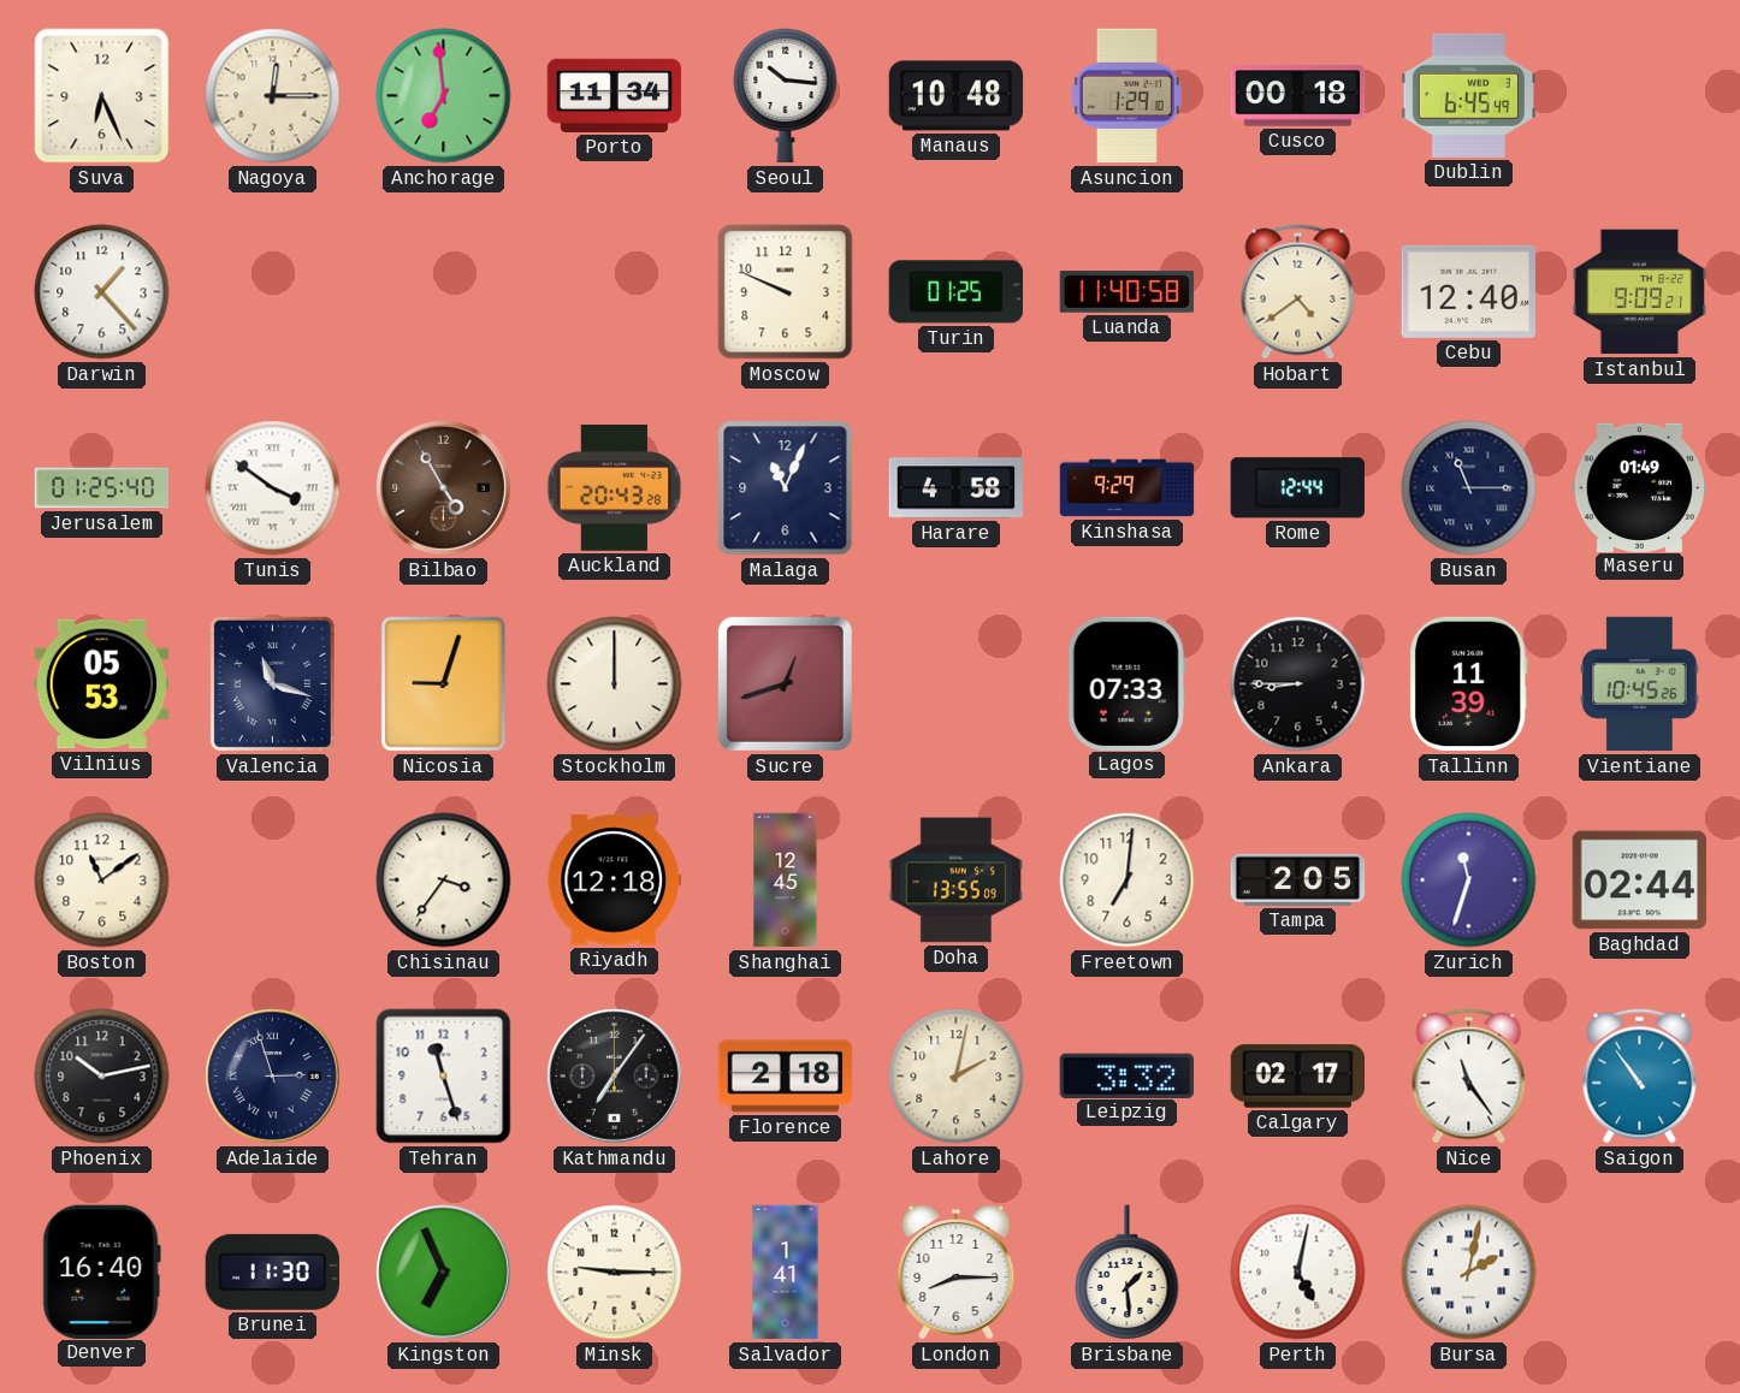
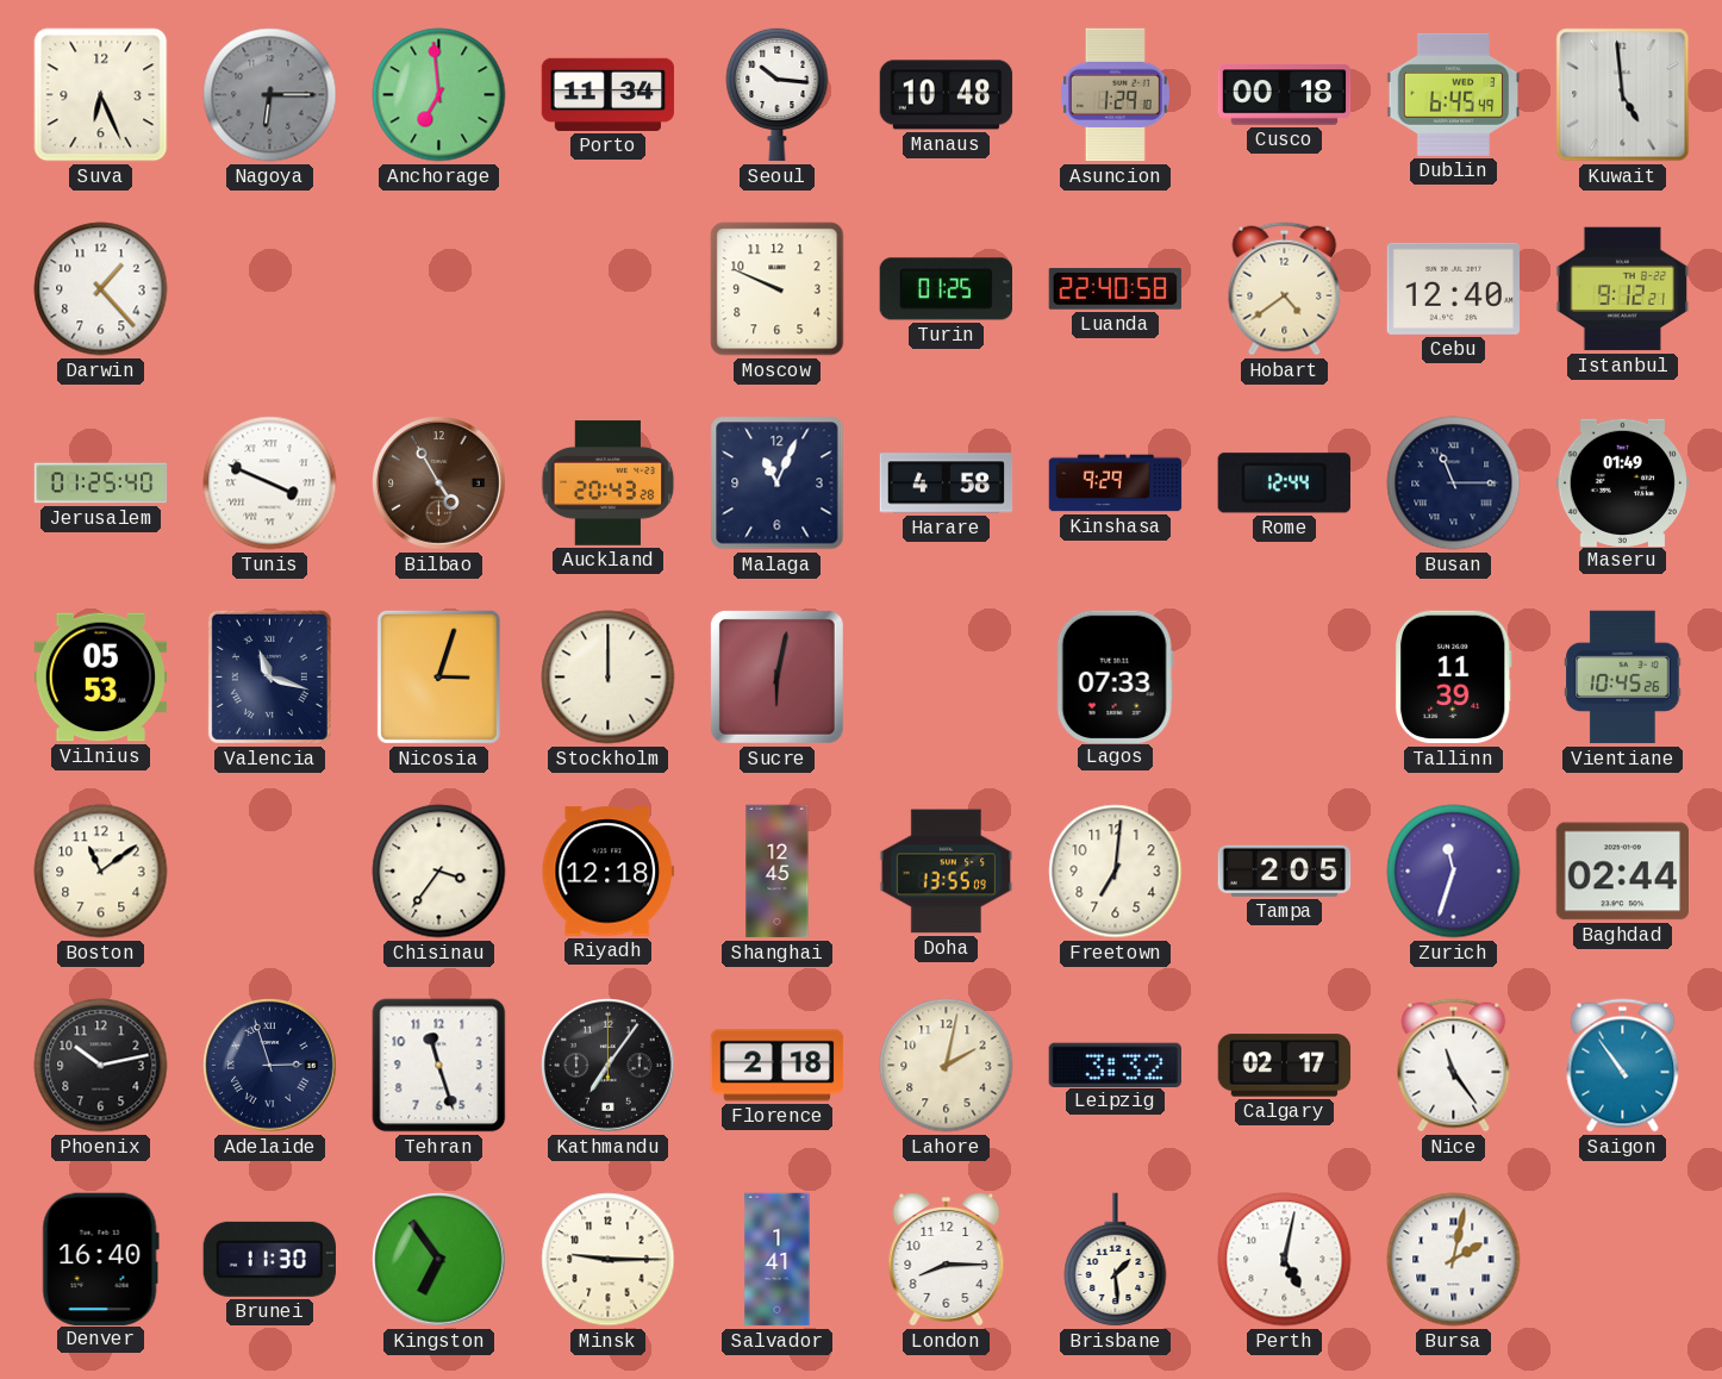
Nagoya: 12:15 -> 6:15 (270, 95)
Nagoya dial: cream -> grey (270, 95)
Kuwait: none -> 4:59 (1623, 95)
Luanda: 11:40 -> 22:40 (1116, 289)
Istanbul: 9:09 -> 9:12 (1623, 289)
Tunis: 3:51 -> 3:49 (270, 483)
Nicosia: 9:03 -> 3:03 (438, 676)
Sucre: 12:42 -> 6:02 (776, 676)
Ankara: 8:45 -> none (1298, 684)
Kingston: 6:56 -> 6:54 (439, 1260)
